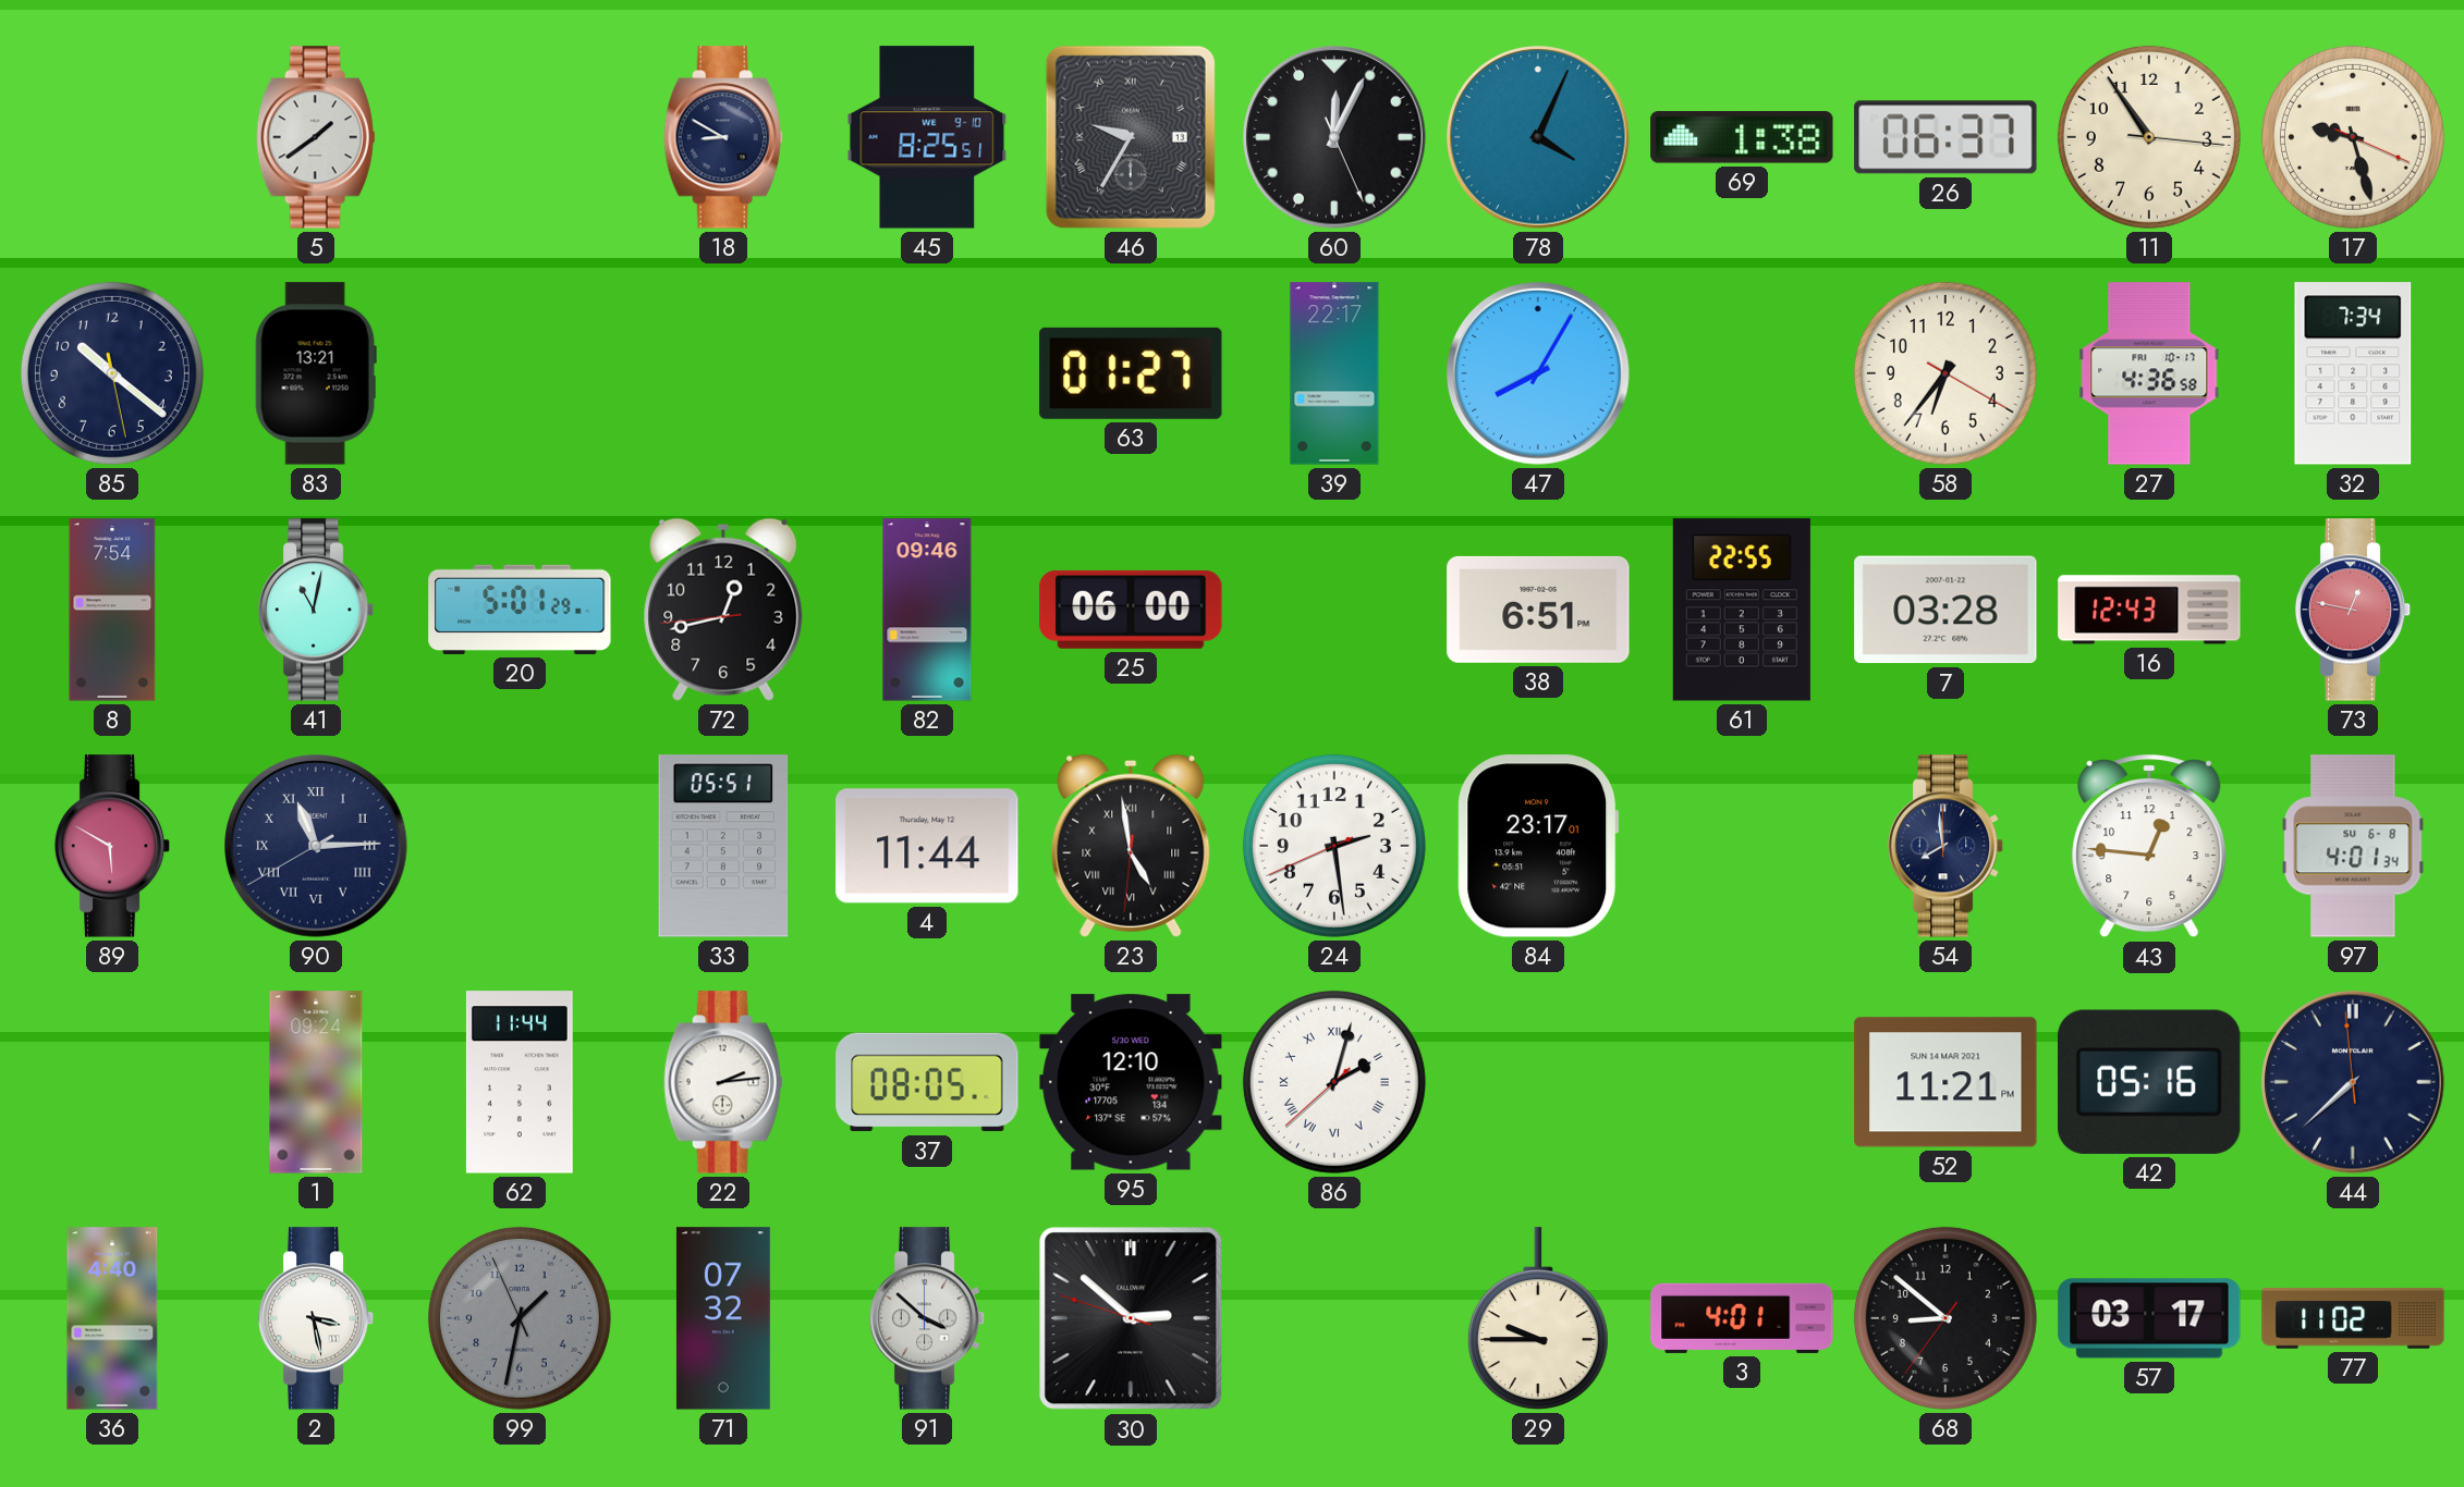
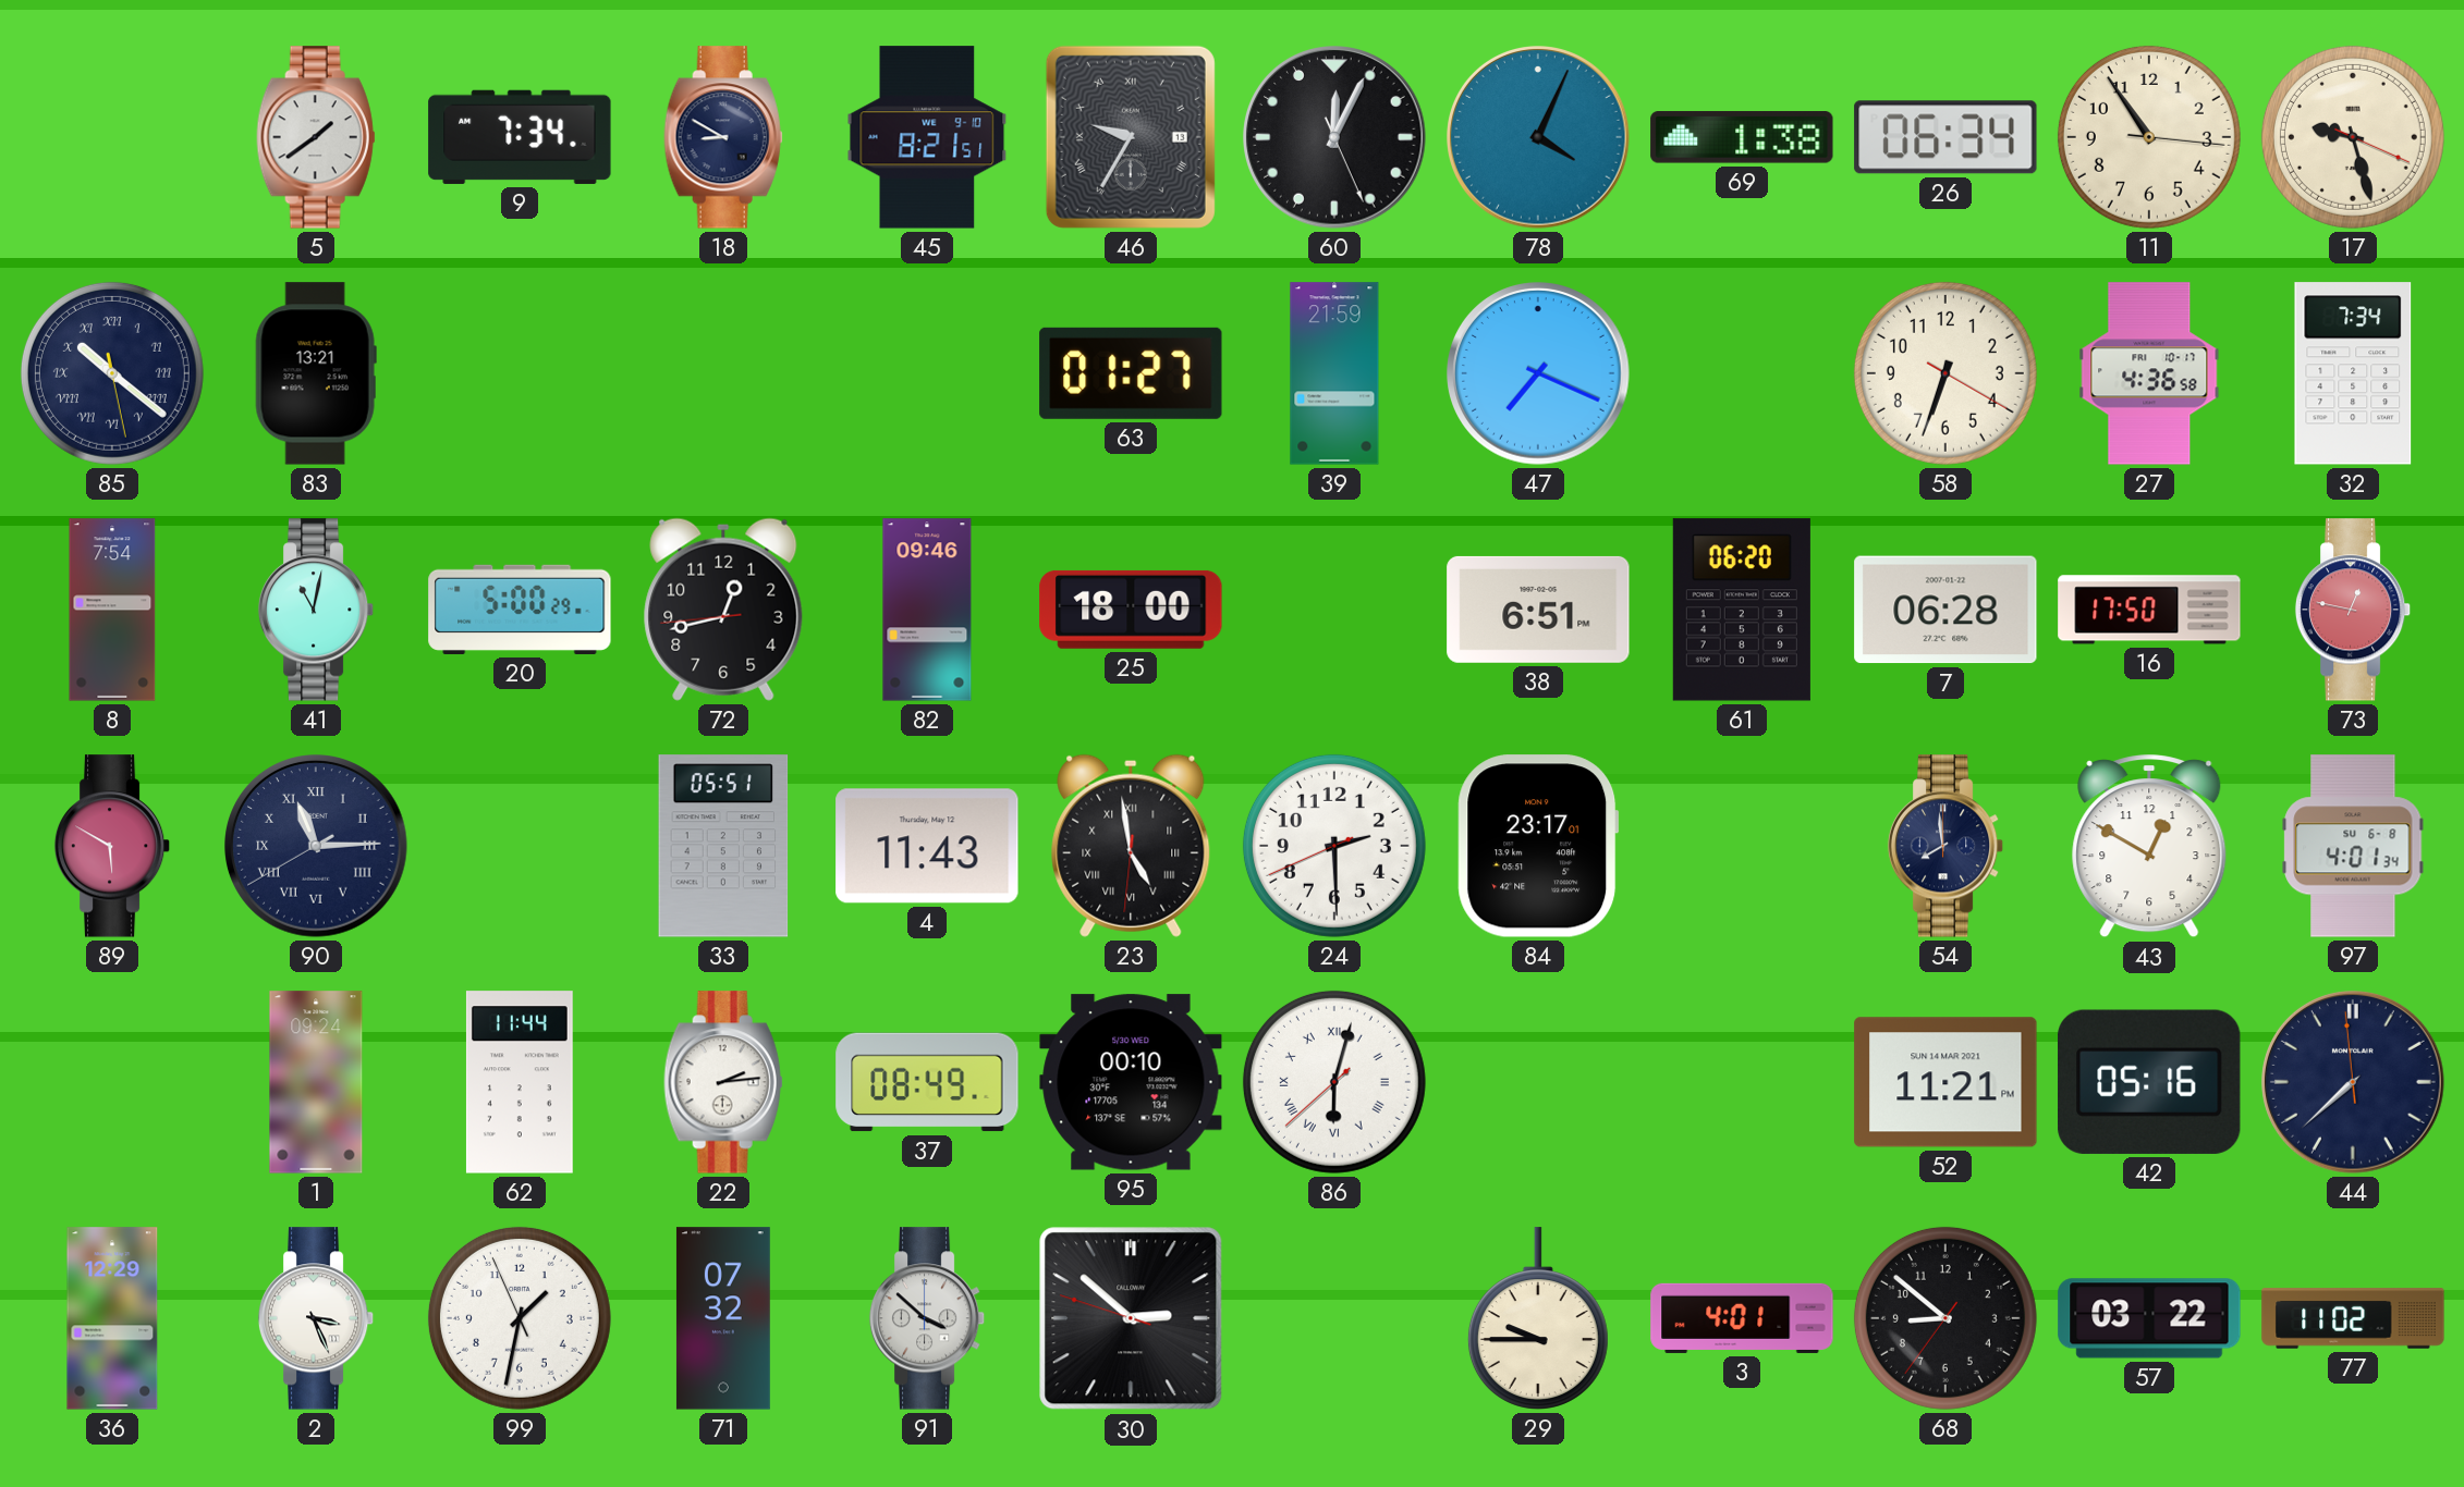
9: none -> 7:34 (520, 137)
45: 8:25 -> 8:21 (927, 137)
26: 06:37 -> 06:34 (1945, 137)
85 numerals: Arabic -> Roman (112, 373)
39: 22:17 -> 21:59 (1334, 373)
47: 8:05 -> 7:19 (1538, 373)
58: 6:36 -> 6:33 (1945, 373)
20: 5:01 -> 5:00 (520, 610)
25: 06:00 -> 18:00 (1131, 610)
61: 22:55 -> 06:20 (1742, 610)
7: 03:28 -> 06:28 (1945, 610)
16: 12:43 -> 17:50 (2149, 610)
4: 11:44 -> 11:43 (927, 846)
24: 2:28 -> 2:29 (1334, 846)
43: 12:46 -> 12:50 (2149, 847)
37: 08:05 -> 08:49 (927, 1082)
95: 12:10 -> 00:10 (1131, 1082)
86: 2:02 -> 6:02 (1334, 1082)
36: 4:40 -> 12:29 (112, 1318)
2: 3:28 -> 3:26 (316, 1318)
99 dial: grey -> white (520, 1318)
57: 03:17 -> 03:22 (2149, 1318)
